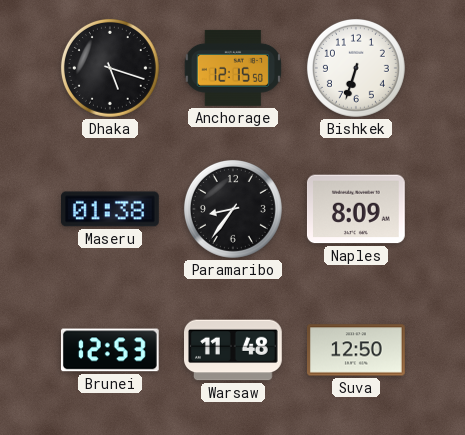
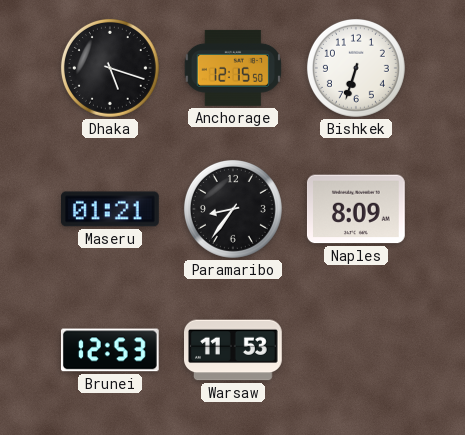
Maseru: 01:38 -> 01:21 (111, 209)
Warsaw: 11:48 -> 11:53 (234, 350)
Suva: 12:50 -> none (357, 350)
